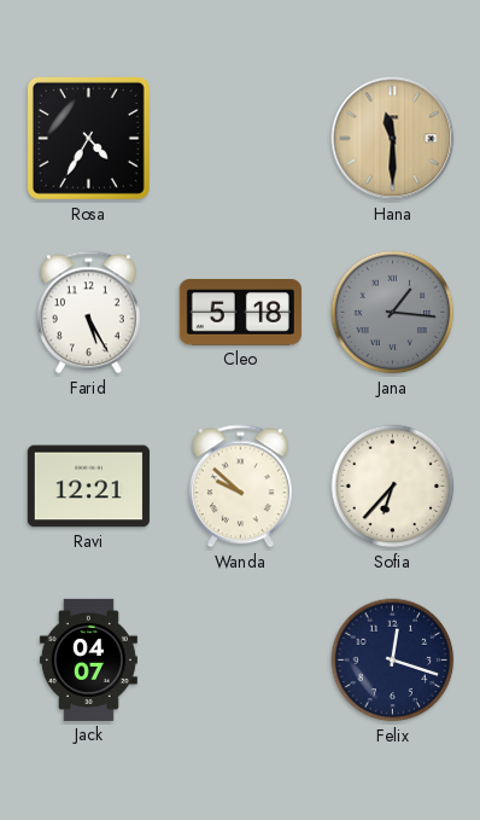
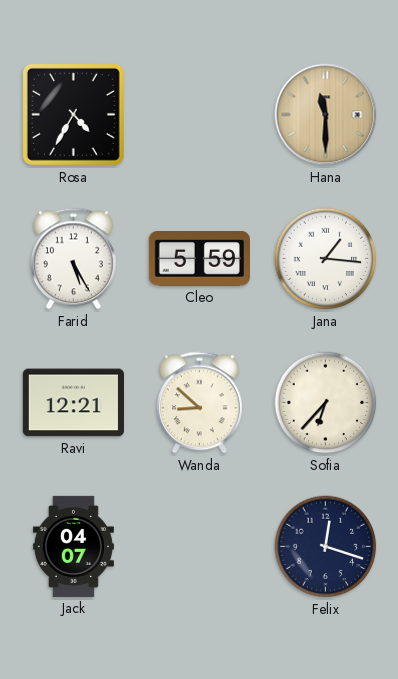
Cleo: 5:18 -> 5:59 (199, 259)
Jana dial: grey -> white (326, 259)
Wanda: 9:52 -> 8:52 (199, 403)
